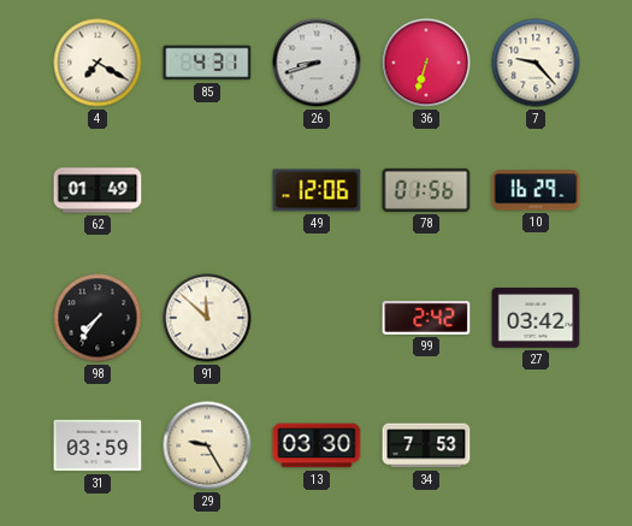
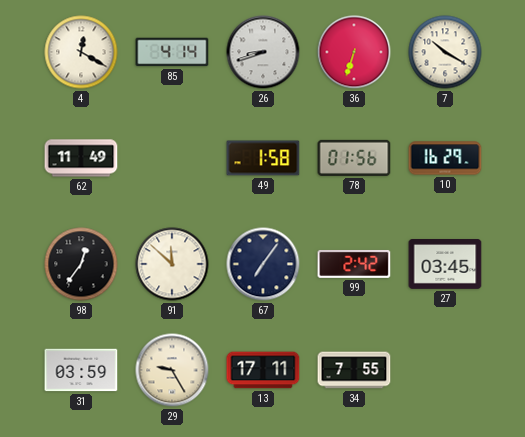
4: 7:20 -> 12:20 (81, 52)
85: 4:31 -> 4:14 (172, 52)
7: 9:23 -> 10:20 (445, 52)
62: 01:49 -> 11:49 (81, 158)
49: 12:06 -> 1:58 (263, 158)
98: 7:36 -> 12:36 (81, 264)
67: none -> 7:06 (263, 264)
27: 03:42 -> 03:45 (445, 265)
13: 03:30 -> 17:11 (263, 370)
34: 7:53 -> 7:55 (354, 370)
